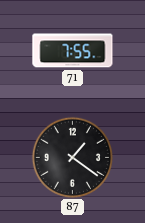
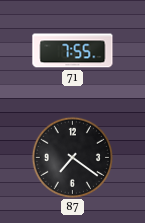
87: 1:21 -> 7:21 (72, 157)
